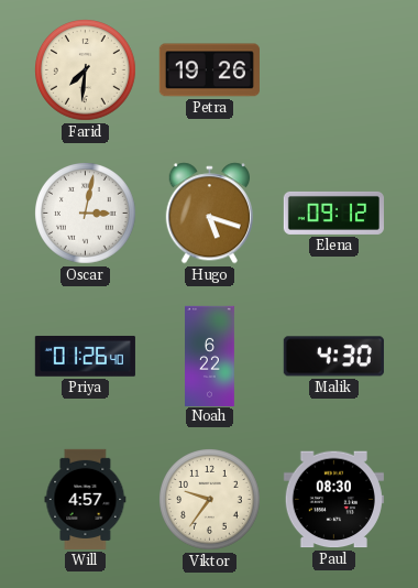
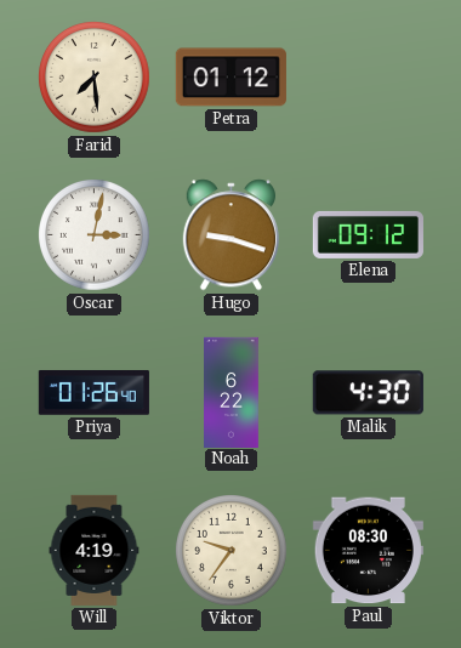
Farid: 7:31 -> 7:29 (95, 78)
Petra: 19:26 -> 01:12 (231, 78)
Hugo: 5:18 -> 9:18 (231, 235)
Will: 4:57 -> 4:19 (95, 550)
